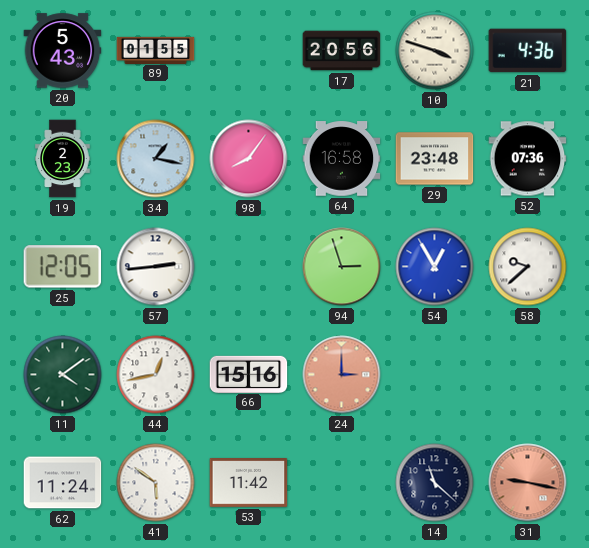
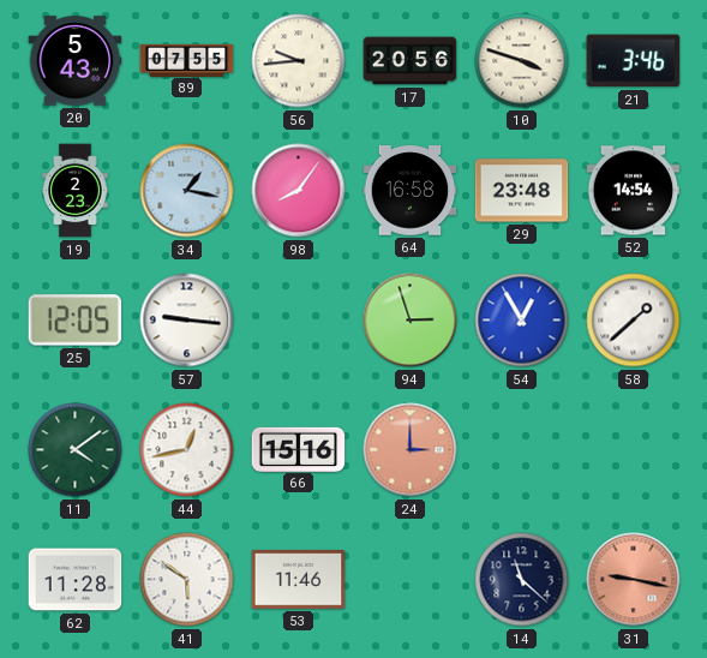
89: 01:55 -> 07:55 (187, 60)
56: none -> 9:44 (299, 61)
21: 4:36 -> 3:46 (634, 61)
52: 07:36 -> 14:54 (634, 191)
57: 2:44 -> 9:16 (187, 321)
58: 9:38 -> 1:38 (634, 321)
62: 11:24 -> 11:28 (76, 580)
53: 11:42 -> 11:46 (299, 580)
